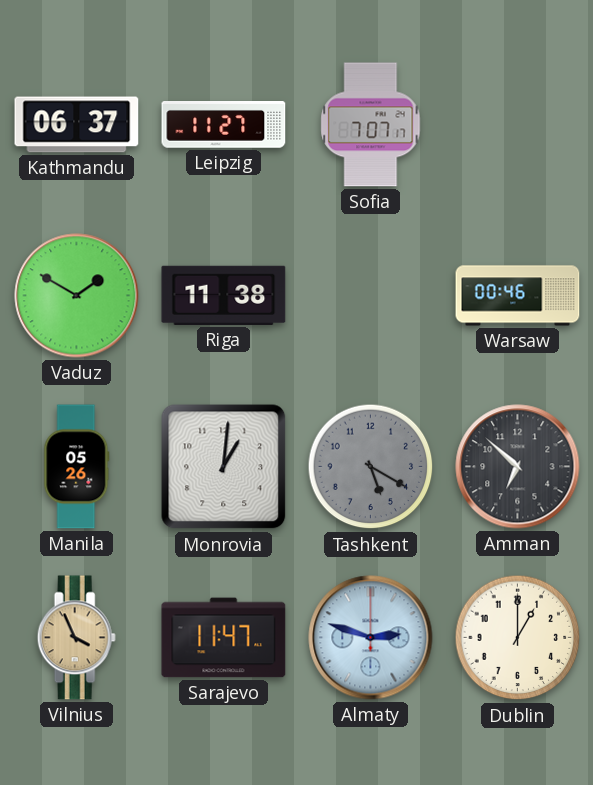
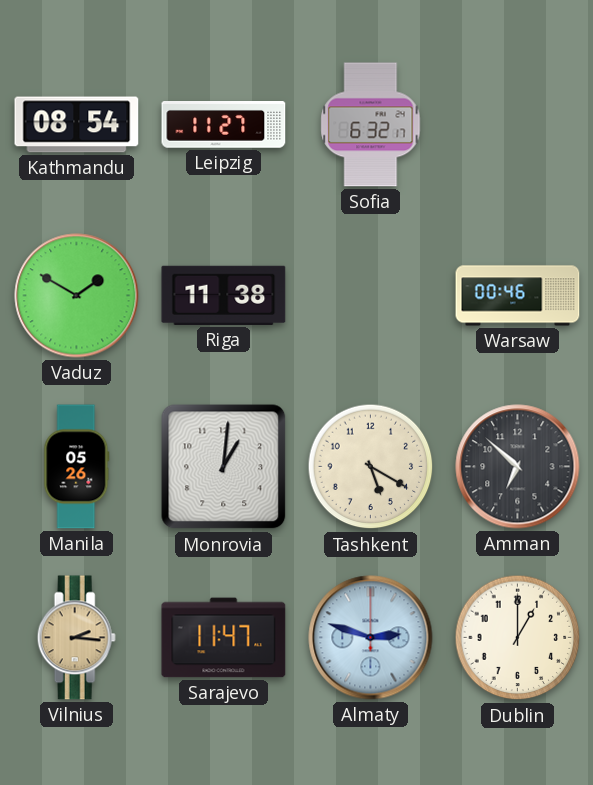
Kathmandu: 06:37 -> 08:54 (77, 125)
Sofia: 7:07 -> 6:32 (371, 125)
Tashkent dial: grey -> cream (371, 467)
Vilnius: 3:56 -> 2:16 (76, 638)
